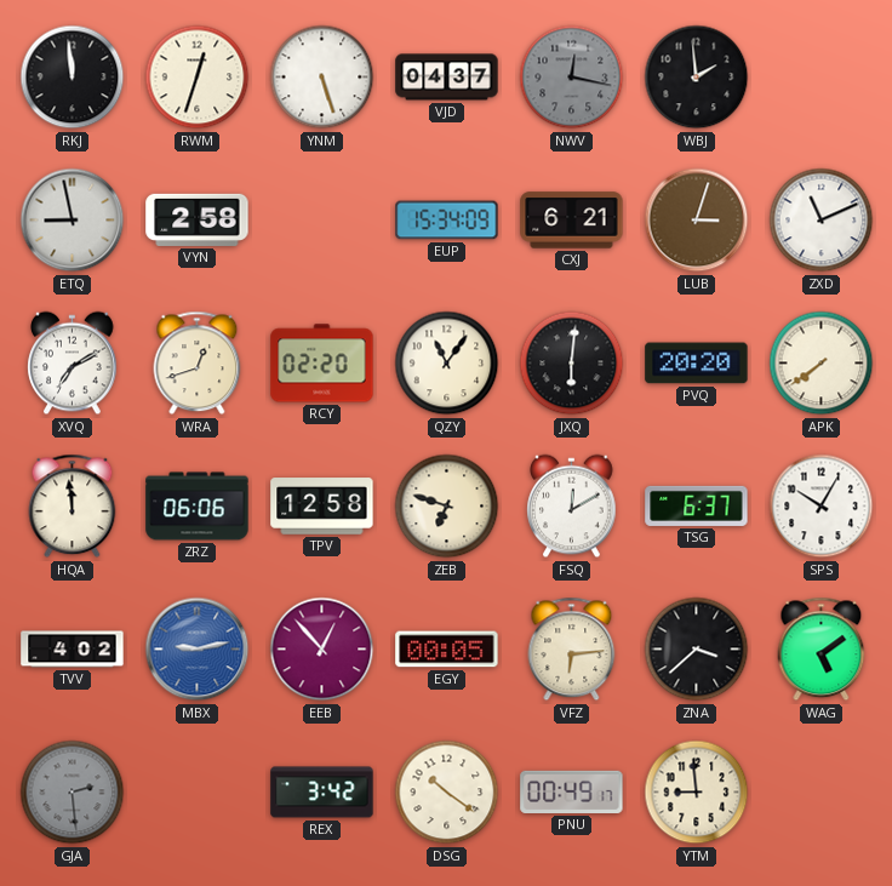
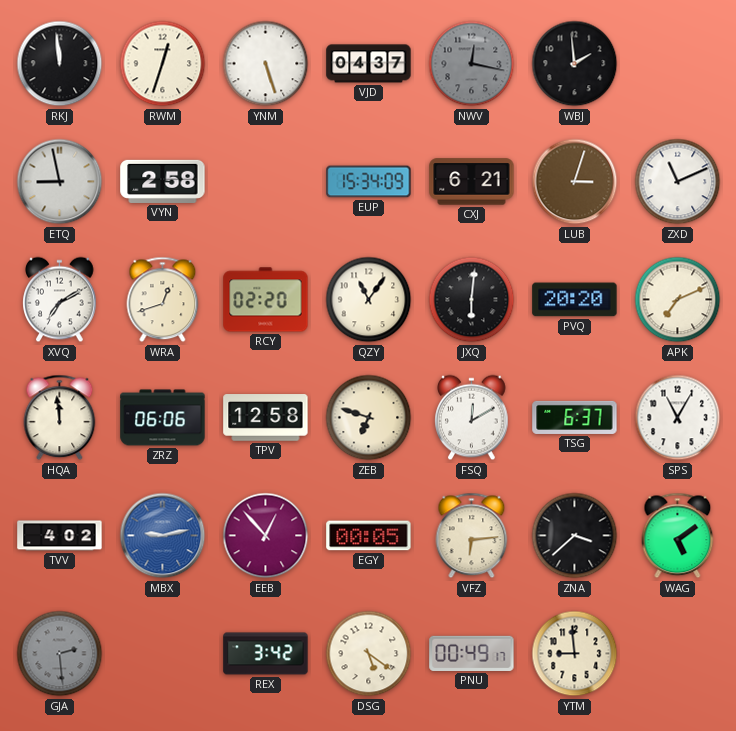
APK: 7:39 -> 7:11 (678, 300)
SPS: 10:05 -> 11:05 (678, 418)
DSG: 10:21 -> 5:21 (369, 654)
